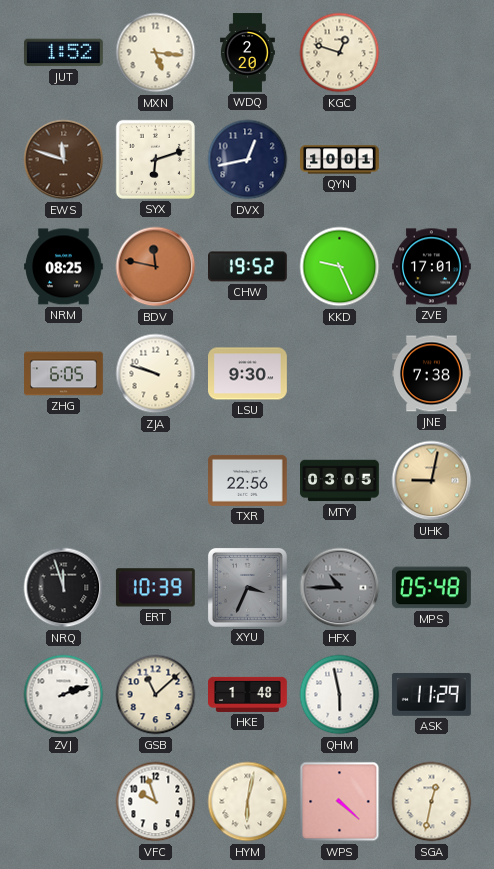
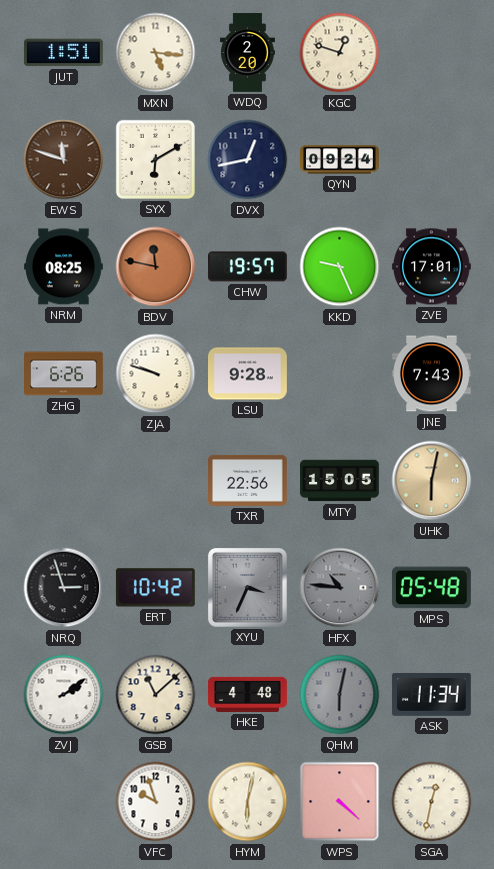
JUT: 1:52 -> 1:51 (63, 53)
SYX: 6:12 -> 6:10 (155, 159)
QYN: 10:01 -> 09:24 (340, 160)
CHW: 19:52 -> 19:57 (248, 267)
ZHG: 6:05 -> 6:26 (64, 374)
LSU: 9:30 -> 9:28 (248, 374)
JNE: 7:38 -> 7:43 (432, 374)
MTY: 03:05 -> 15:05 (340, 481)
UHK: 9:02 -> 6:02 (432, 481)
NRQ: 11:57 -> 2:57 (64, 588)
ERT: 10:39 -> 10:42 (155, 588)
HFX: 10:45 -> 10:46 (340, 588)
ZVJ: 2:12 -> 2:09 (64, 695)
HKE: 1:48 -> 4:48 (248, 694)
QHM: 5:58 -> 6:02 (340, 695)
QHM dial: white -> grey (340, 695)
ASK: 11:29 -> 11:34 (431, 694)
